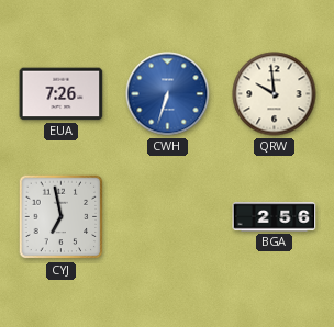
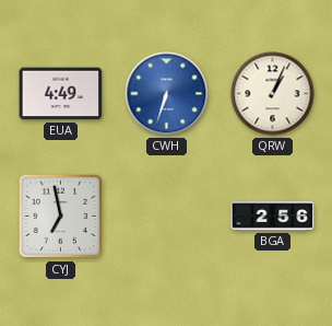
EUA: 7:26 -> 4:49 (61, 94)
QRW: 9:59 -> 1:04 (273, 94)
